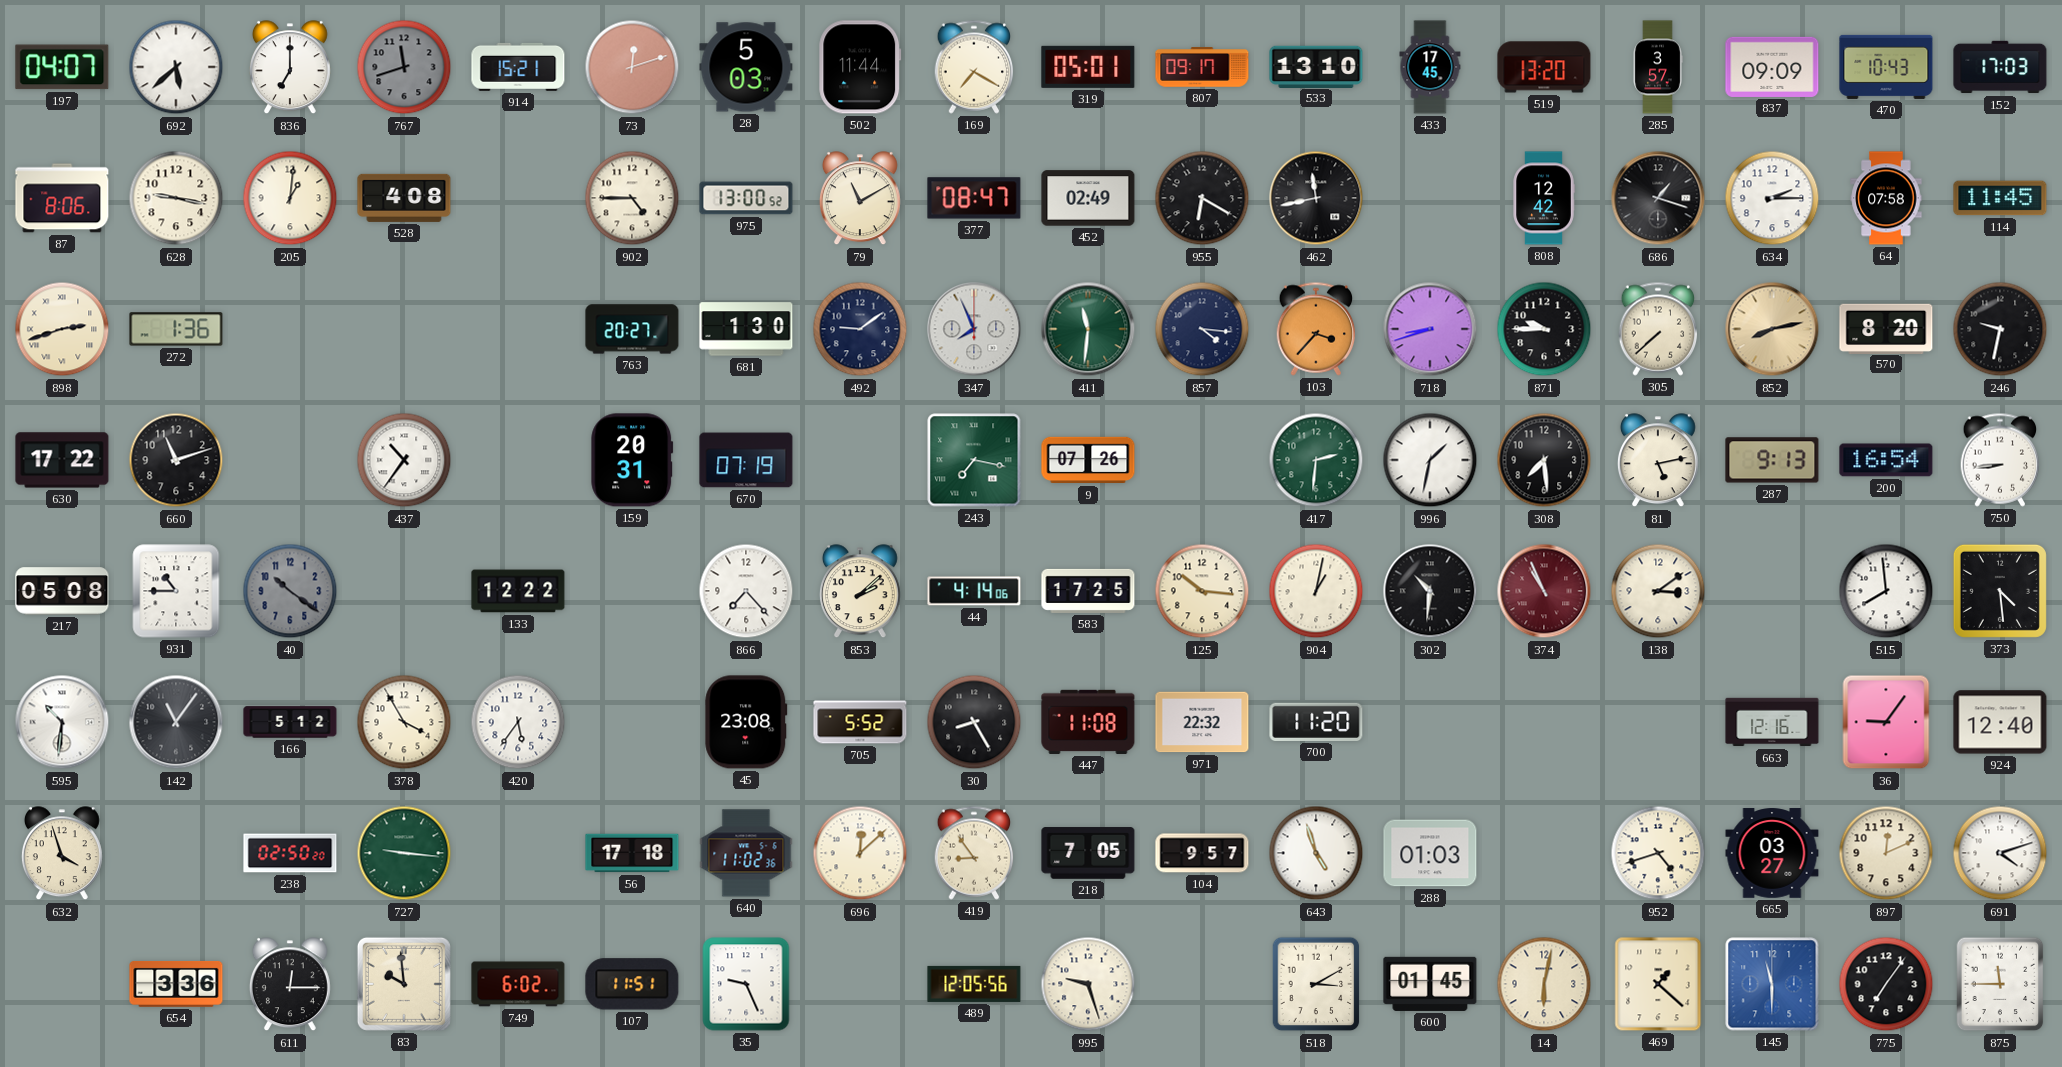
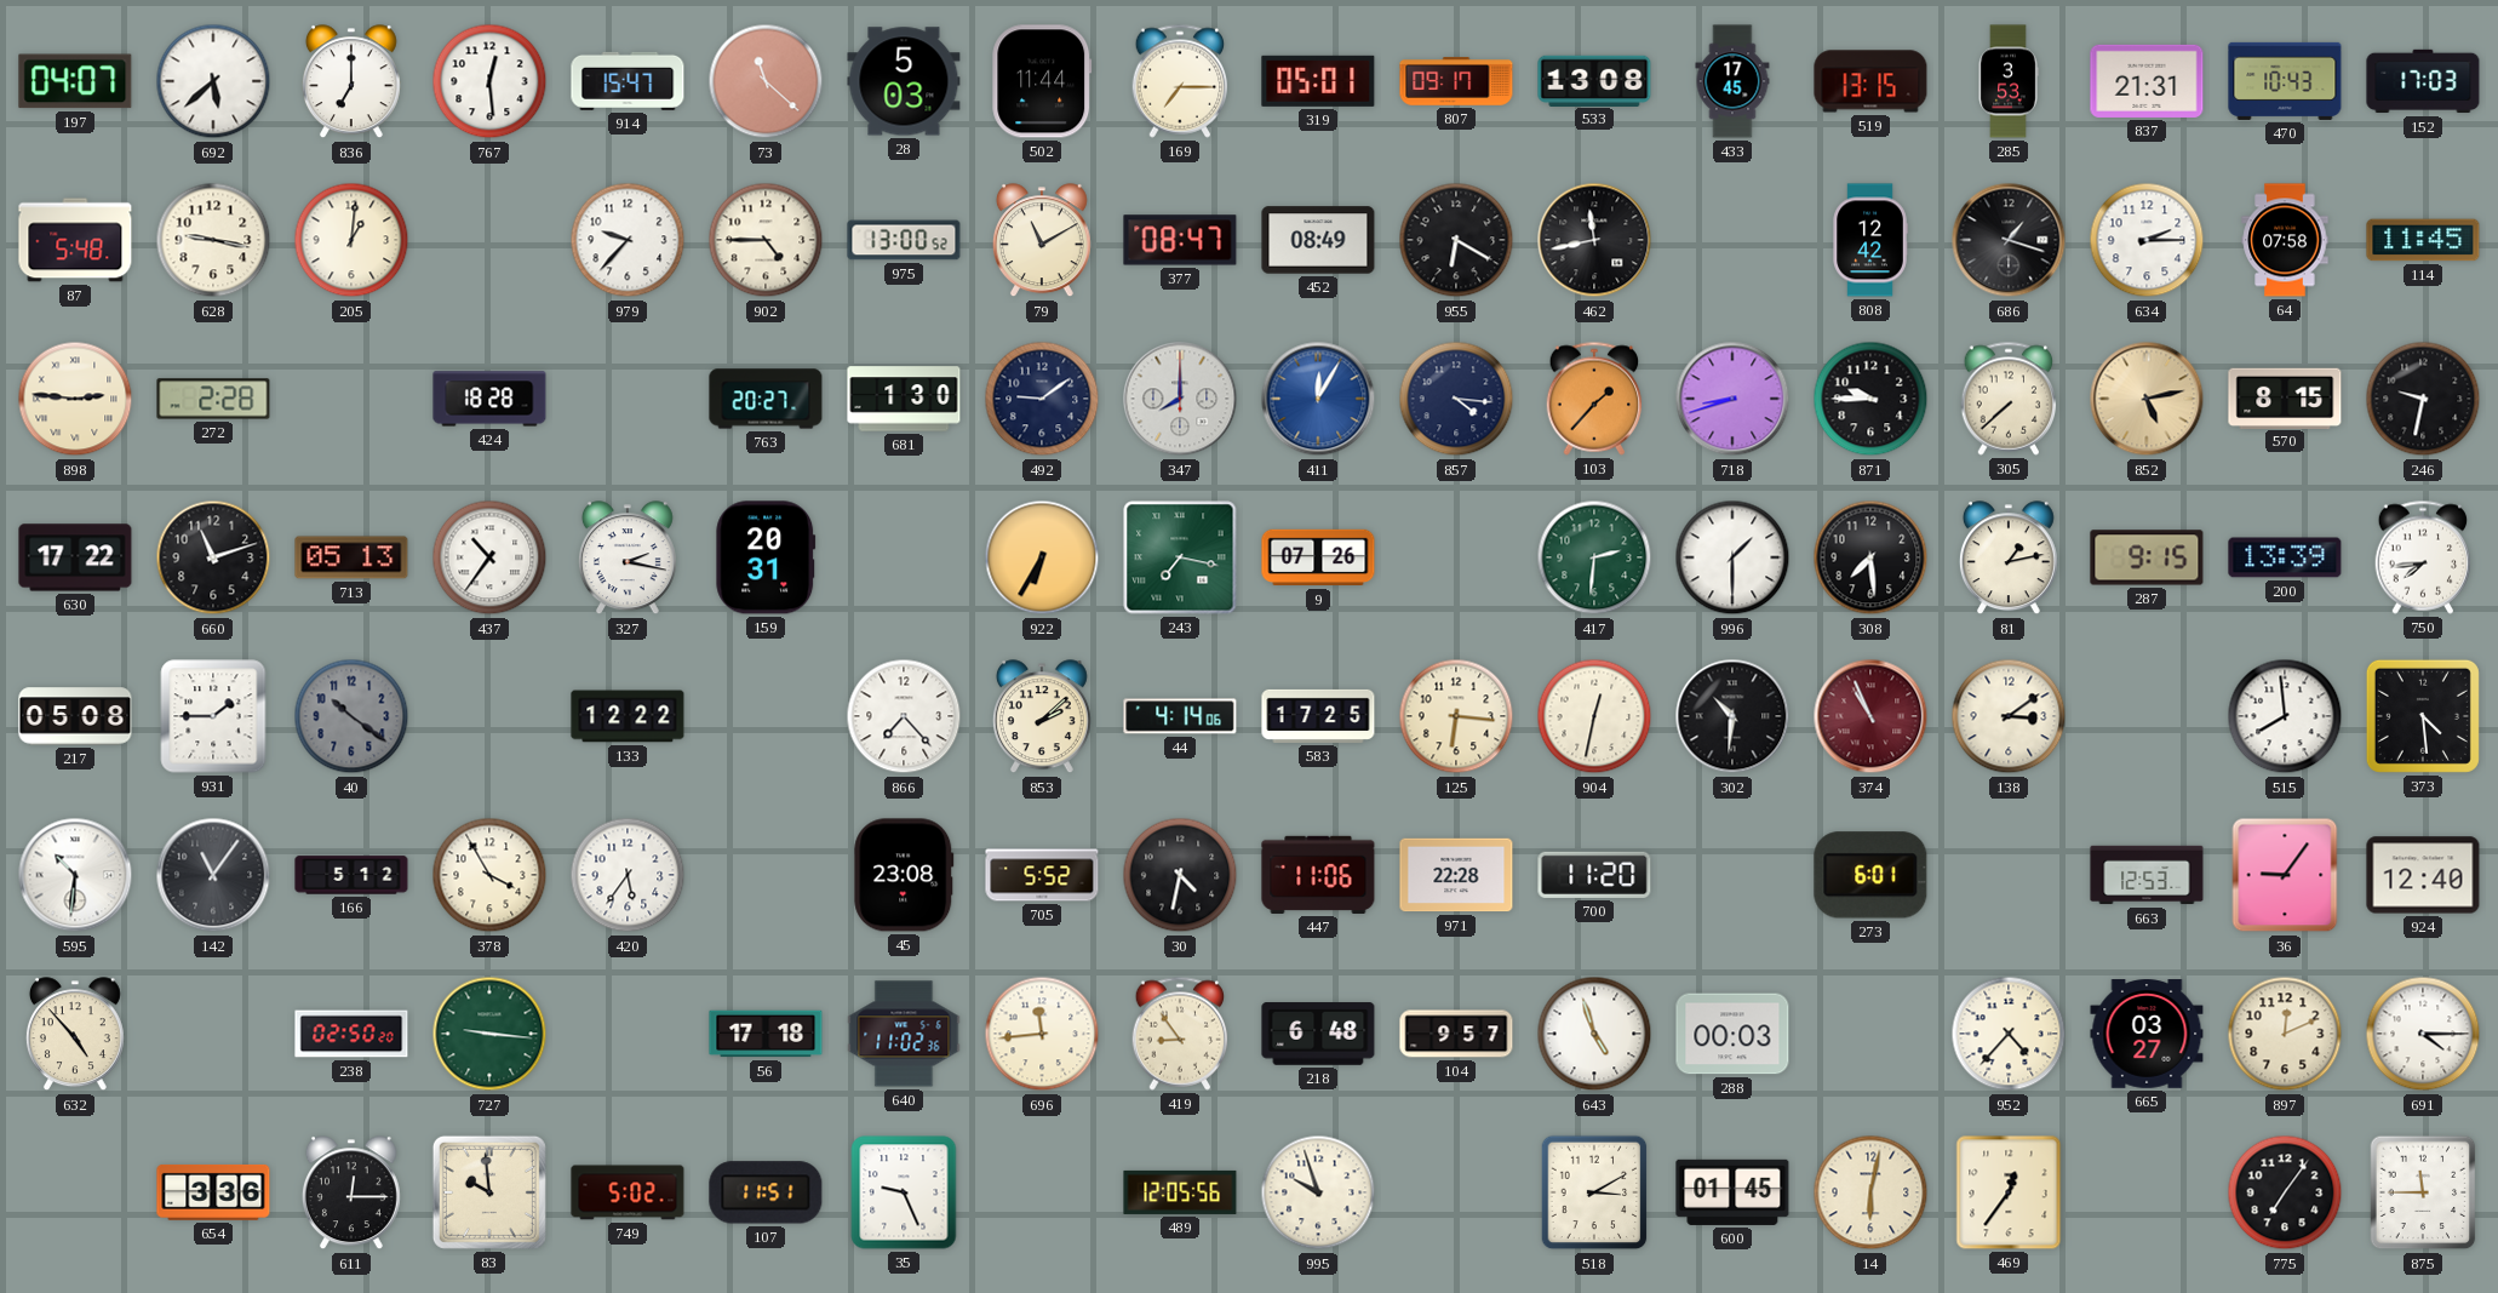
767: 11:42 -> 12:29 (489, 81)
767 dial: grey -> white (489, 81)
914: 15:21 -> 15:47 (628, 81)
73: 12:12 -> 11:22 (766, 81)
169: 7:20 -> 7:15 (1180, 81)
533: 13:10 -> 13:08 (1594, 80)
519: 13:20 -> 13:15 (1870, 81)
285: 3:57 -> 3:53 (2009, 81)
837: 09:09 -> 21:31 (2147, 81)
87: 8:06 -> 5:48 (75, 240)
528: 4:08 -> none (404, 198)
979: none -> 9:37 (628, 240)
452: 02:49 -> 08:49 (1318, 240)
898: 2:42 -> 2:46 (75, 399)
272: 1:36 -> 2:28 (213, 399)
424: none -> 18:28 (489, 399)
347: 7:56 -> 8:00 (1180, 399)
411: 11:31 -> 12:05 (1318, 399)
411 dial: green -> blue (1318, 399)
103: 3:37 -> 1:37 (1594, 399)
852: 8:13 -> 5:13 (2147, 399)
570: 8:20 -> 8:15 (2285, 397)
713: none -> 05:13 (351, 557)
327: none -> 2:17 (628, 559)
670: 07:19 -> none (746, 460)
922: none -> 6:35 (1042, 557)
996: 1:32 -> 1:30 (1732, 557)
81: 5:13 -> 1:13 (2009, 559)
287: 9:13 -> 9:15 (2147, 557)
200: 16:54 -> 13:39 (2285, 557)
750: 8:44 -> 7:44 (2423, 557)
931: 10:45 -> 1:45 (213, 716)
125: 10:16 -> 6:16 (1456, 716)
904: 1:02 -> 12:32 (1594, 716)
30: 8:25 -> 4:32 (1180, 875)
447: 11:08 -> 11:06 (1318, 875)
971: 22:32 -> 22:28 (1456, 875)
273: none -> 6:01 (1870, 875)
663: 12:16 -> 12:53 (2147, 875)
632: 3:57 -> 4:53 (75, 1035)
696: 12:08 -> 11:44 (1042, 1034)
218: 7:05 -> 6:48 (1318, 1034)
288: 01:03 -> 00:03 (1732, 1034)
952: 4:42 -> 4:37 (2009, 1034)
691: 4:12 -> 4:15 (2423, 1034)
749: 6:02 -> 5:02 (628, 1192)
995: 9:27 -> 9:57 (1318, 1192)
469: 1:22 -> 12:36 (2009, 1192)
145: 11:30 -> none (1772, 984)
